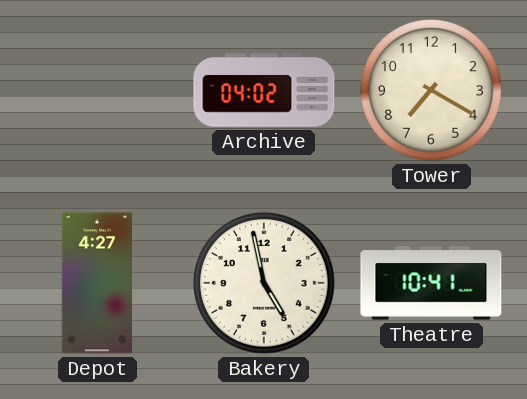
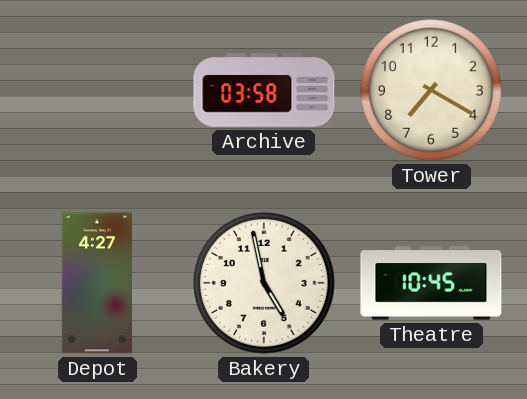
Archive: 04:02 -> 03:58 (264, 90)
Theatre: 10:41 -> 10:45 (431, 283)
